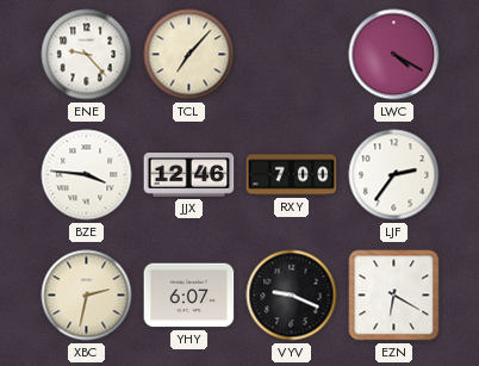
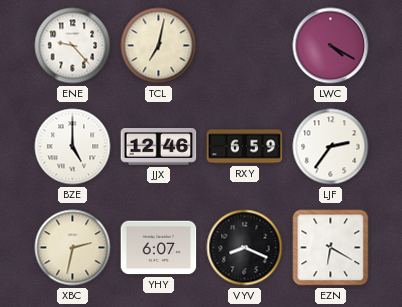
TCL: 7:07 -> 7:02 (159, 46)
BZE: 3:46 -> 5:00 (73, 147)
RXY: 7:00 -> 6:59 (245, 147)
VYV: 9:19 -> 8:19 (245, 248)
